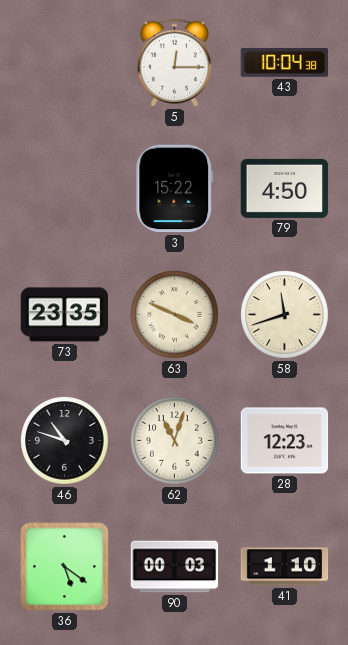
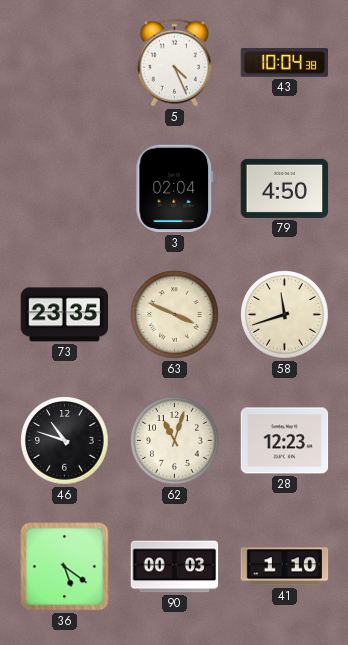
5: 12:15 -> 4:26 (174, 63)
3: 15:22 -> 02:04 (175, 189)
